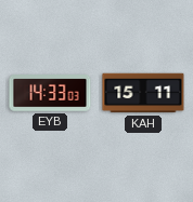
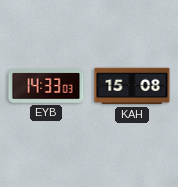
KAH: 15:11 -> 15:08 (132, 86)
